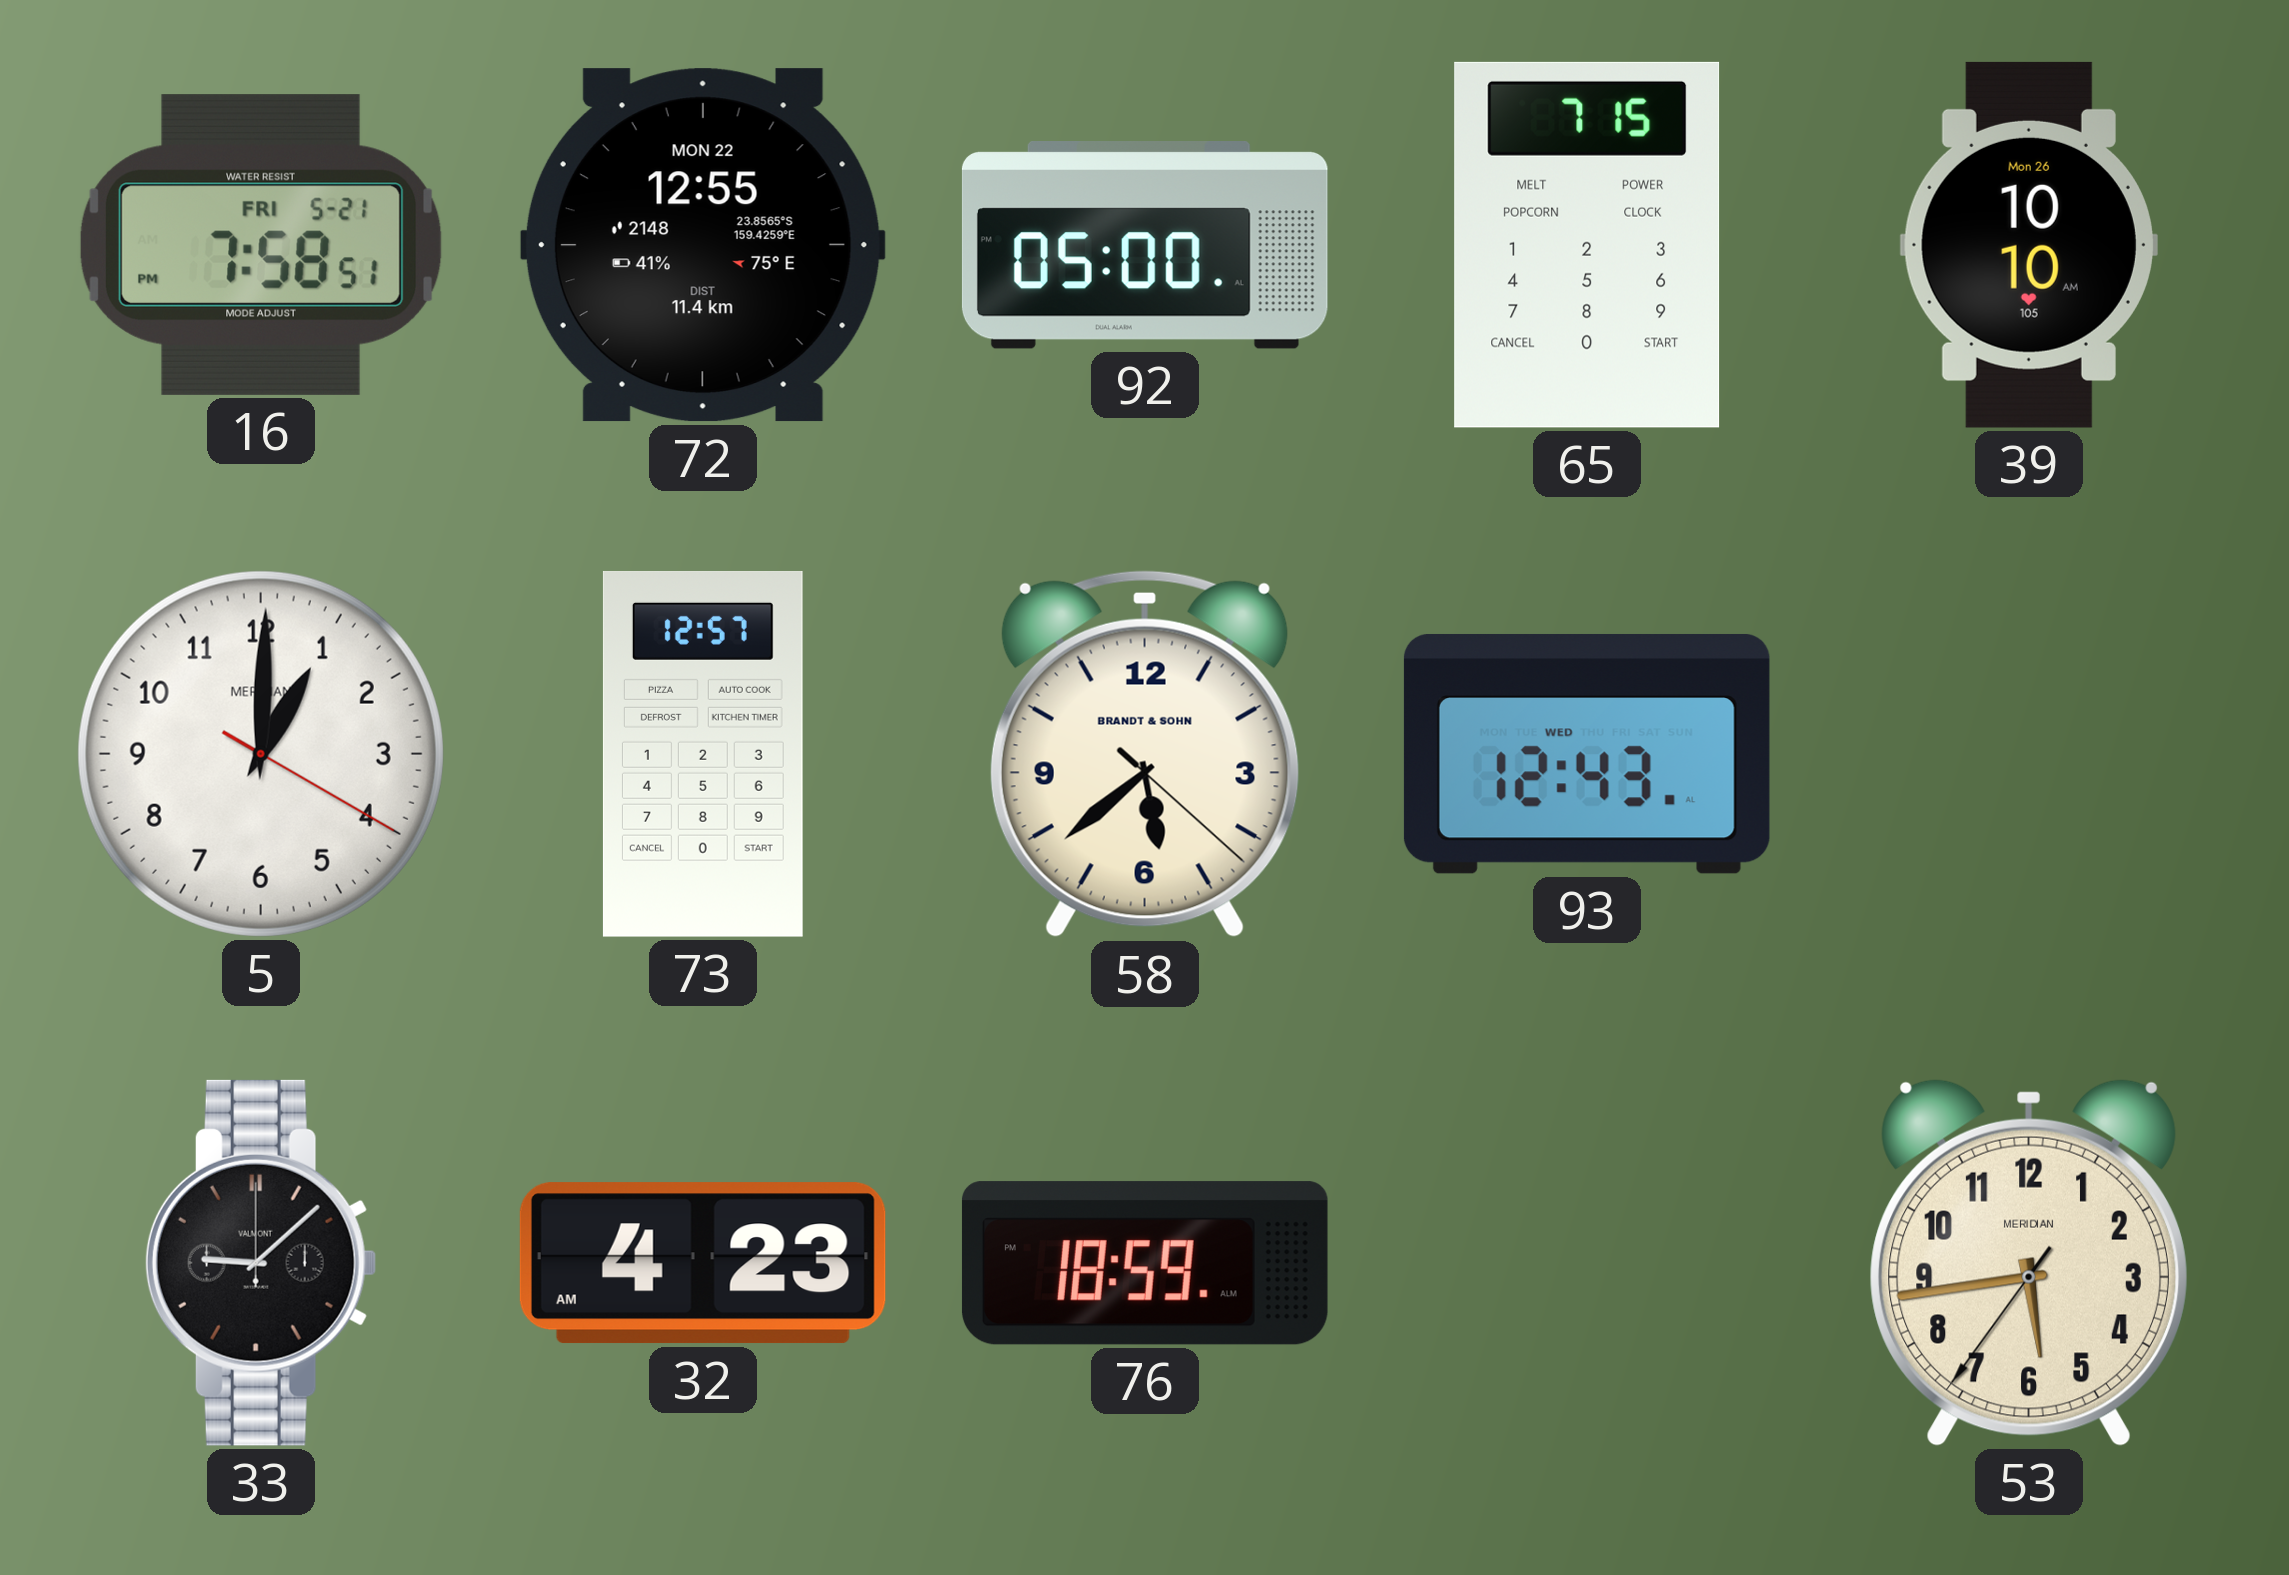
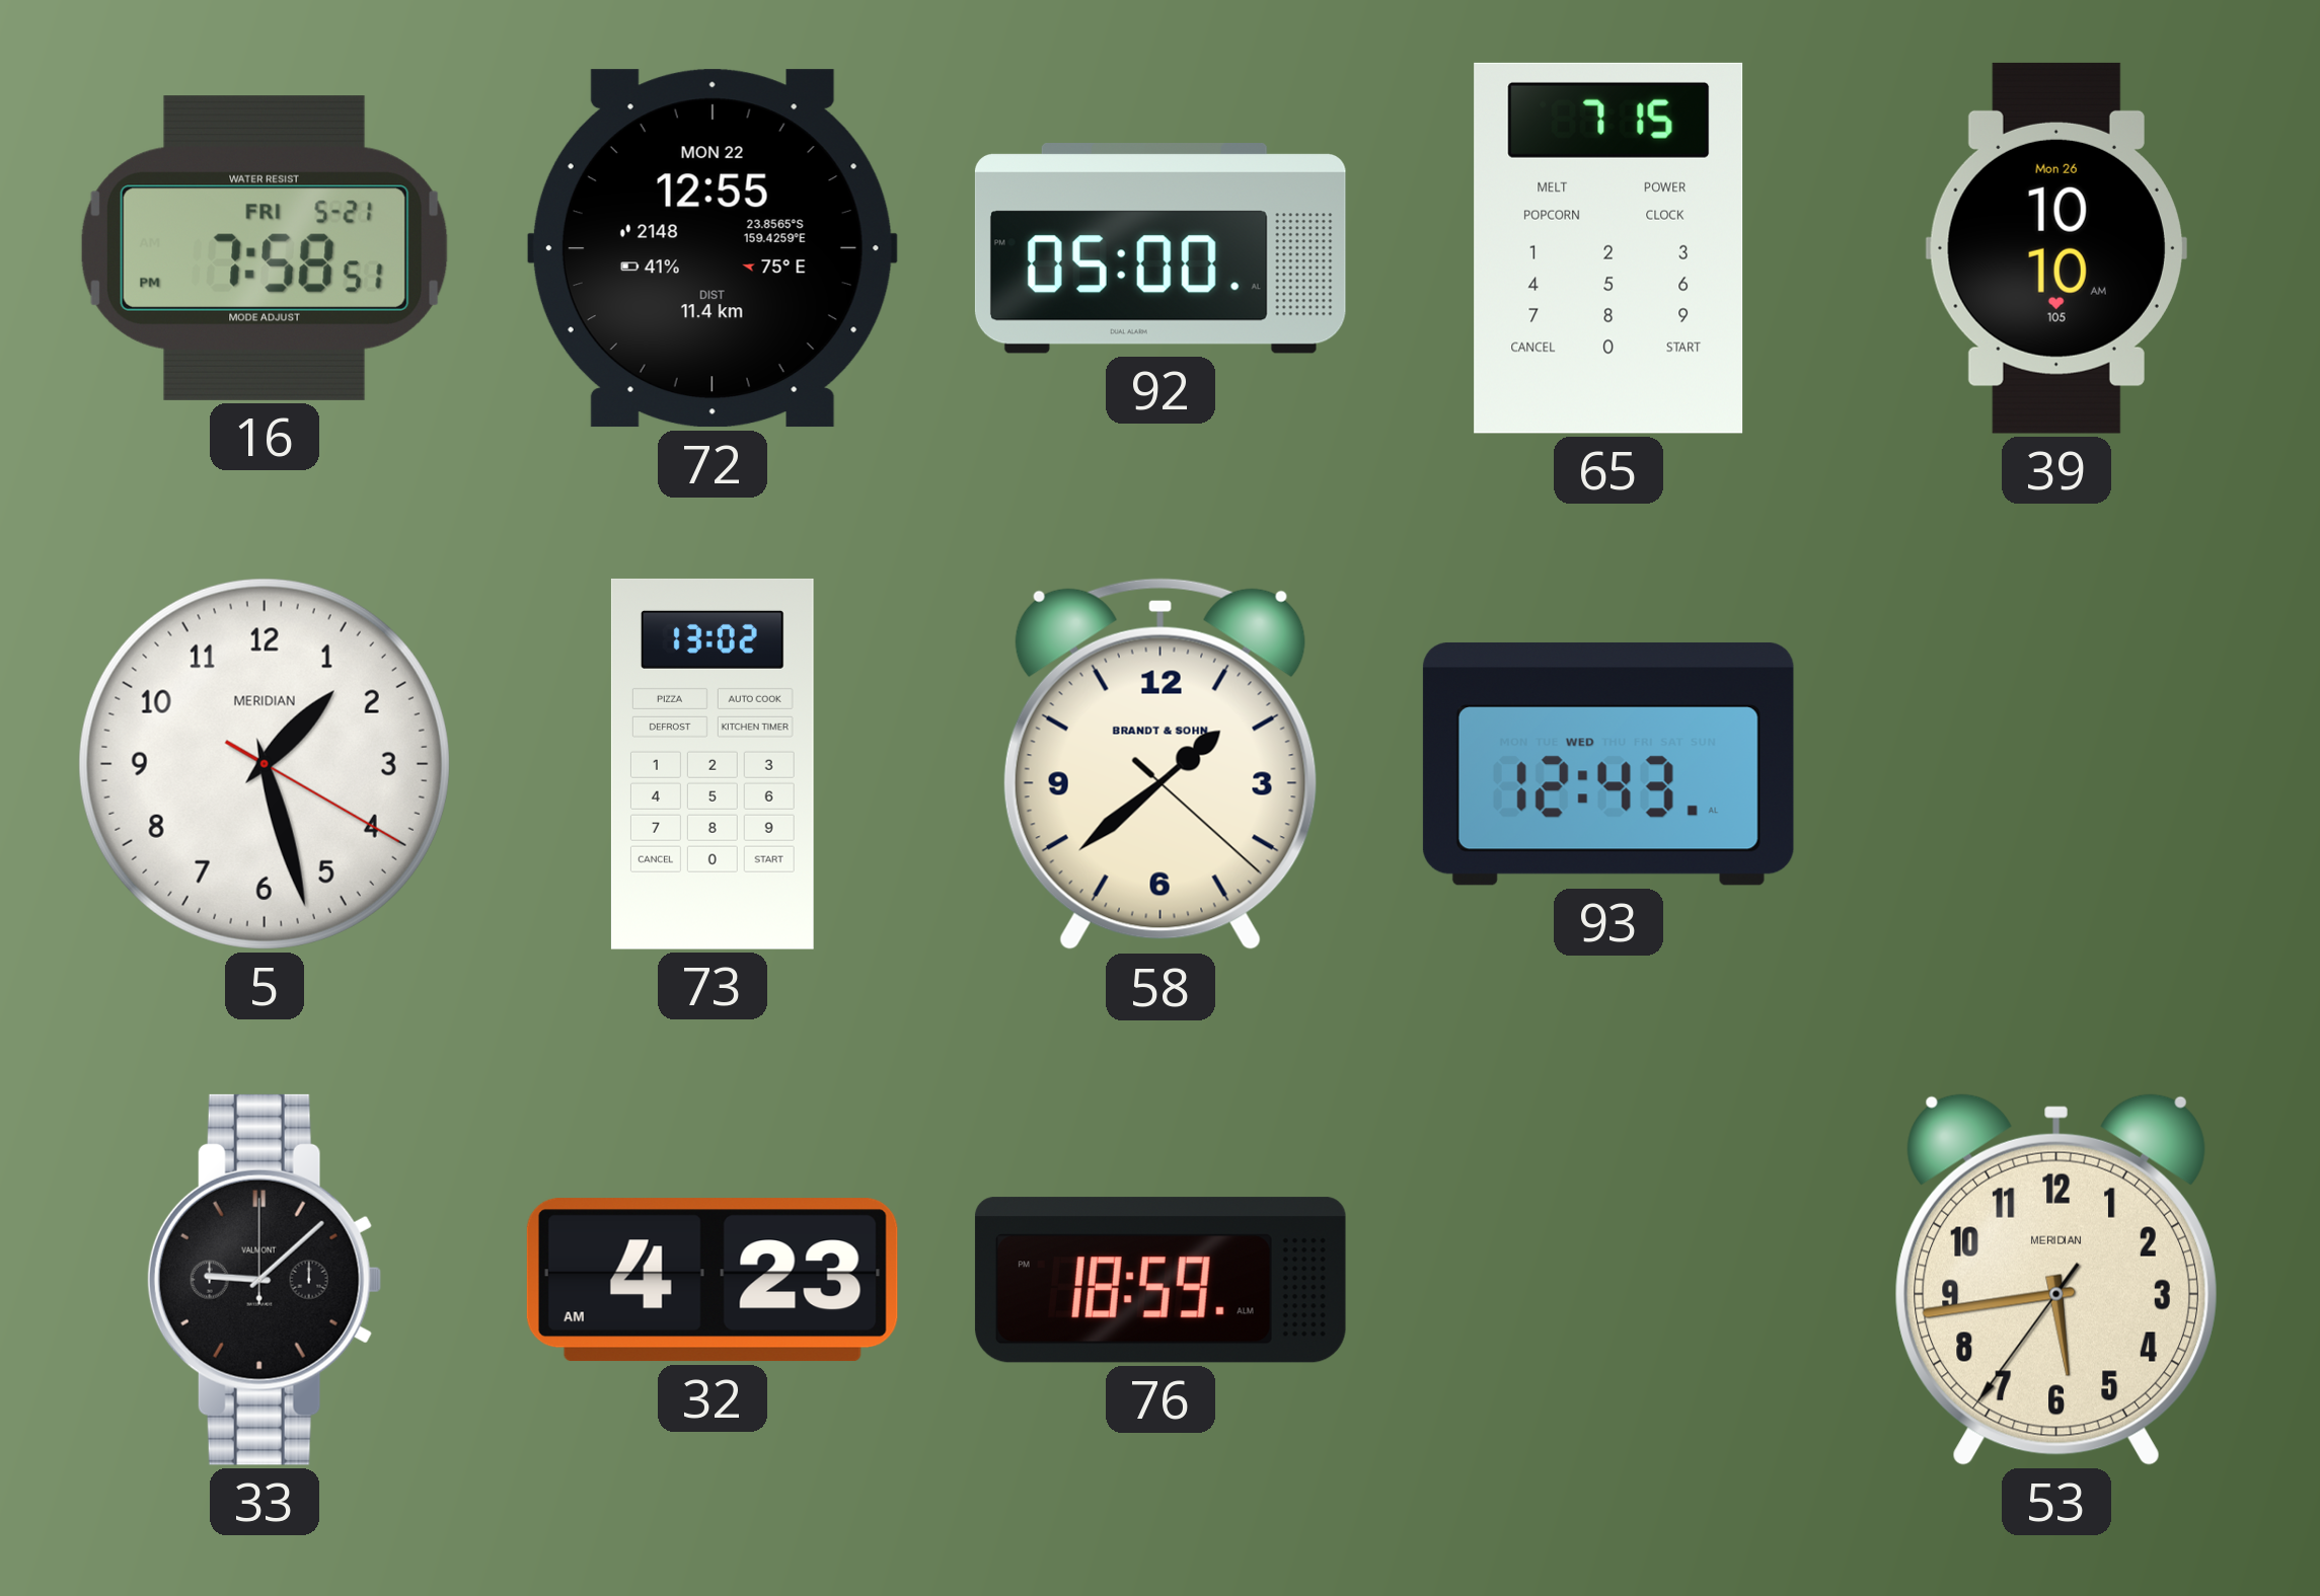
5: 1:00 -> 1:27 (265, 764)
73: 12:57 -> 13:02 (713, 764)
58: 5:38 -> 1:38 (1161, 764)
